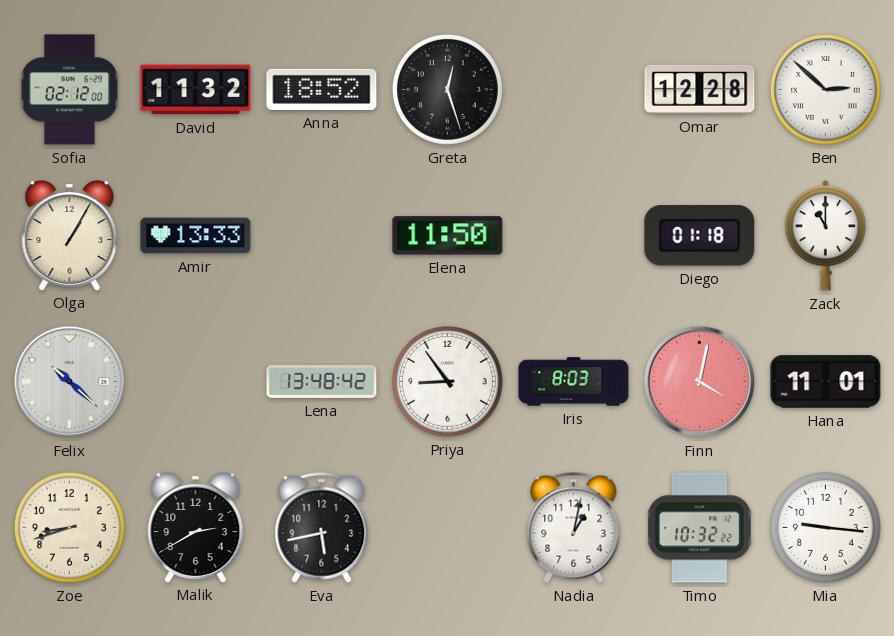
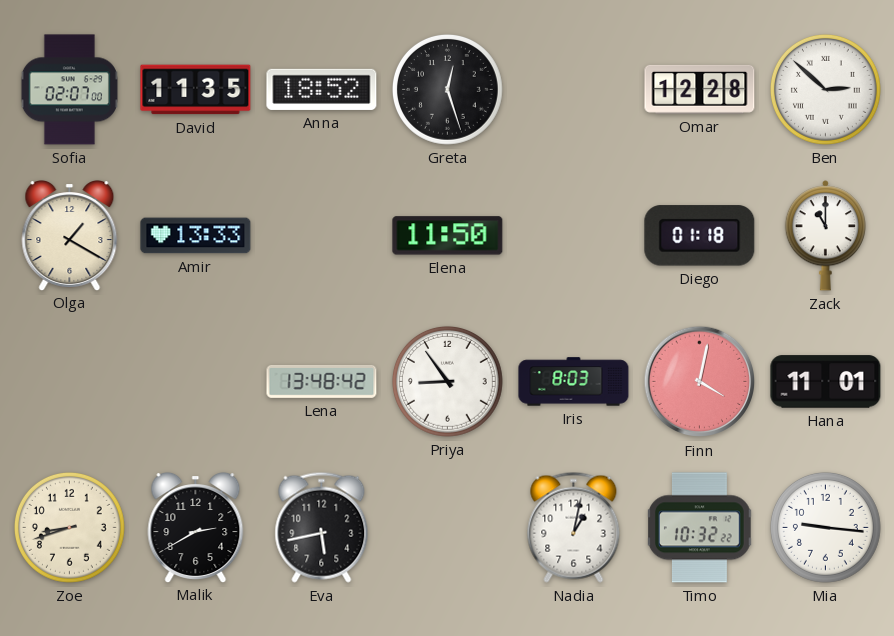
Sofia: 02:12 -> 02:07 (69, 90)
David: 11:32 -> 11:35 (196, 90)
Olga: 1:05 -> 1:20 (70, 236)
Felix: 10:22 -> none (70, 382)
